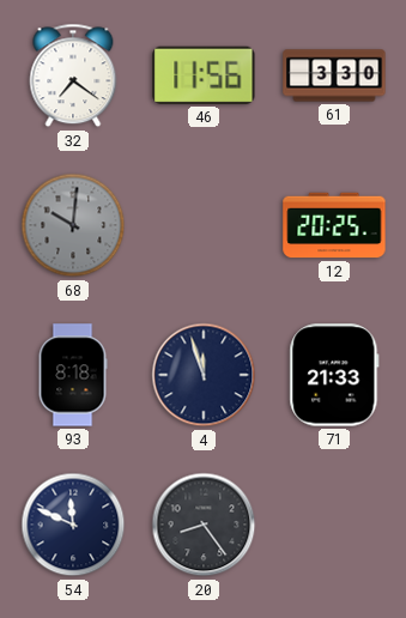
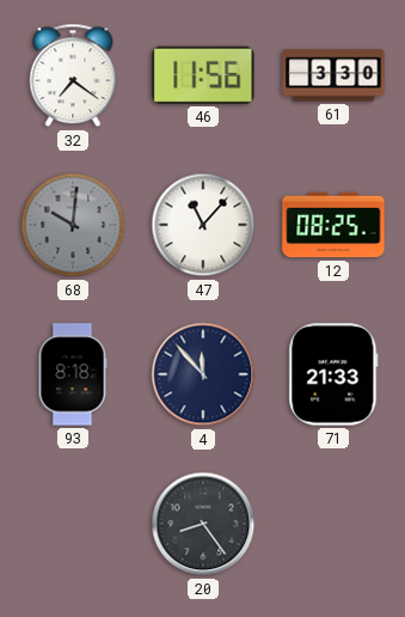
47: none -> 11:07 (203, 225)
12: 20:25 -> 08:25 (333, 225)
4: 11:57 -> 11:53 (203, 374)
54: 11:49 -> none (73, 525)
